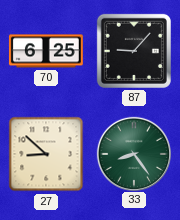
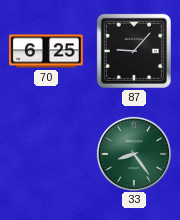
27: 8:52 -> none (46, 154)
